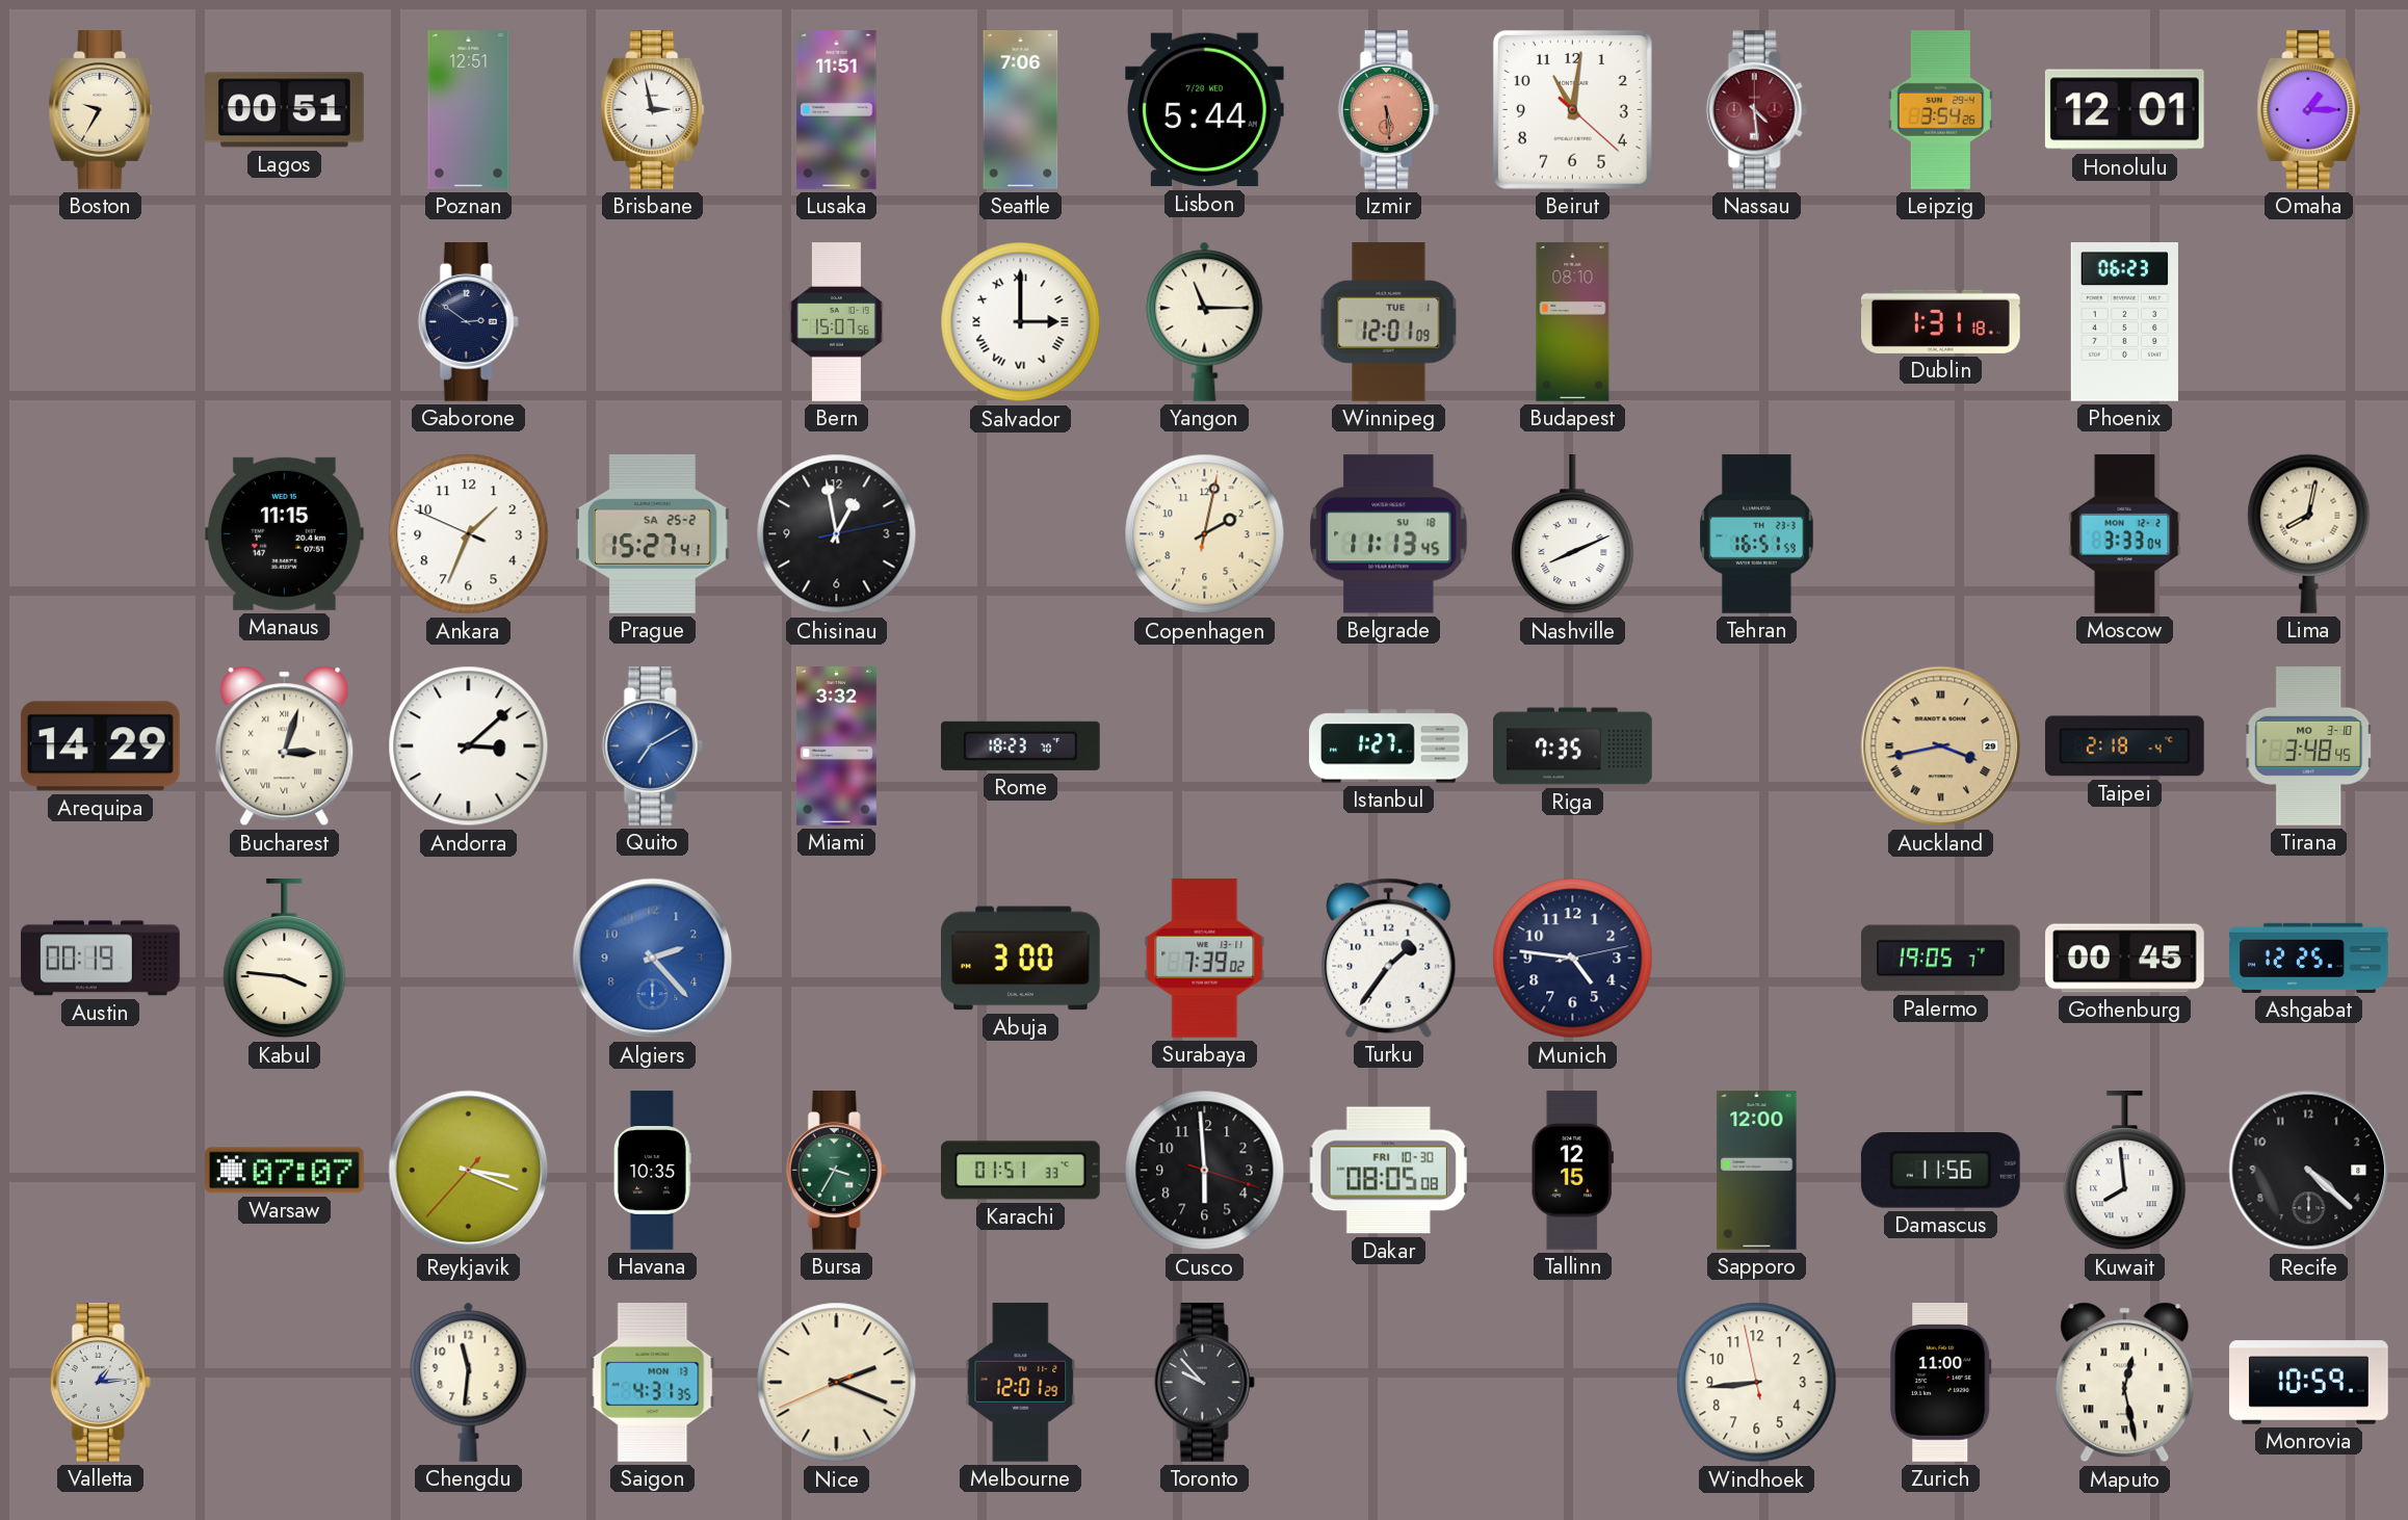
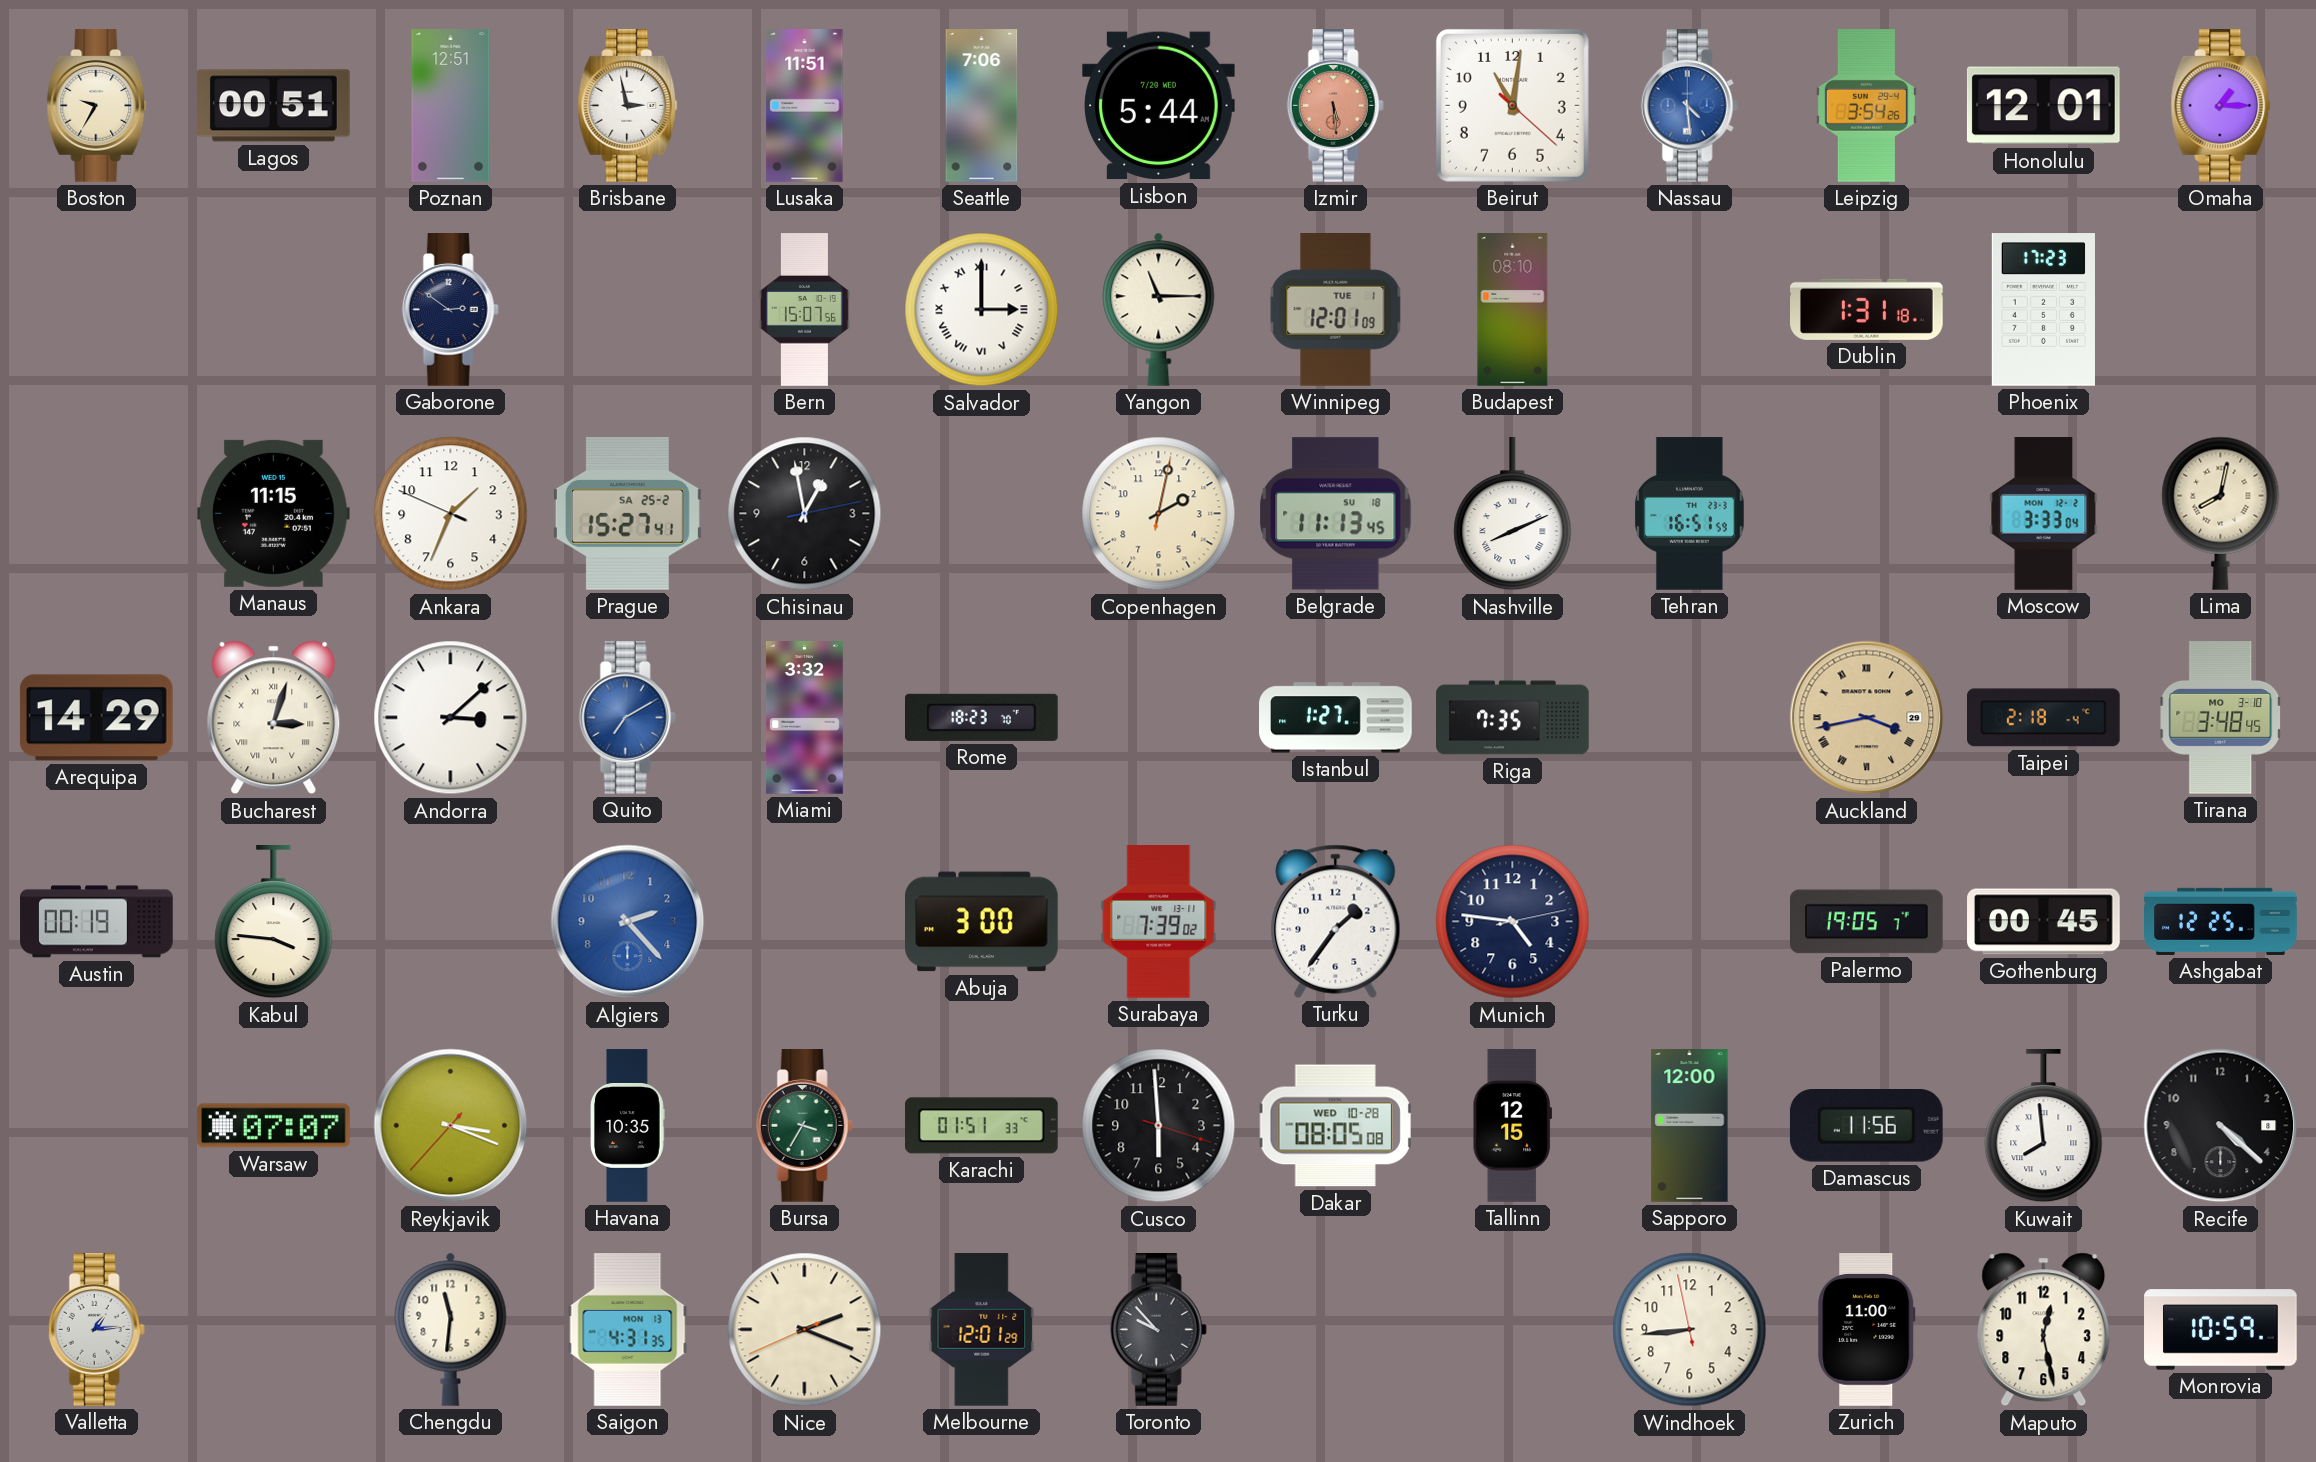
Nassau dial: burgundy -> blue (1689, 106)
Phoenix: 06:23 -> 17:23 (2043, 310)
Dakar date: FRI 10-30 -> WED 10-28 (1335, 1126)
Maputo numerals: Roman -> Arabic (2044, 1330)
